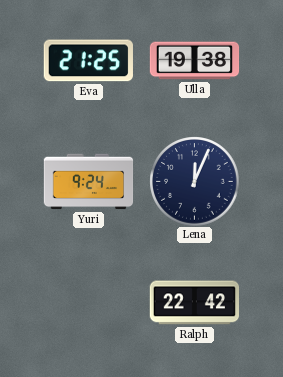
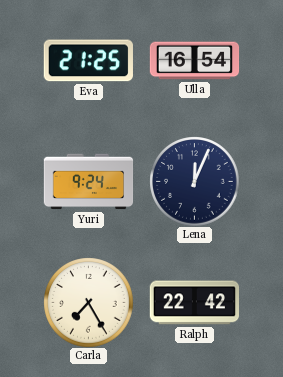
Ulla: 19:38 -> 16:54 (194, 61)
Carla: none -> 7:25 (88, 302)
